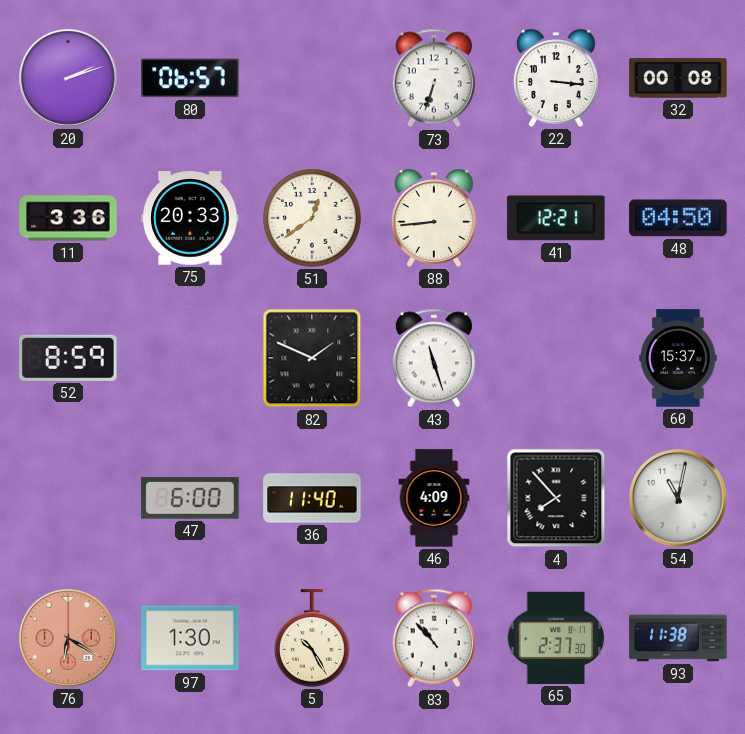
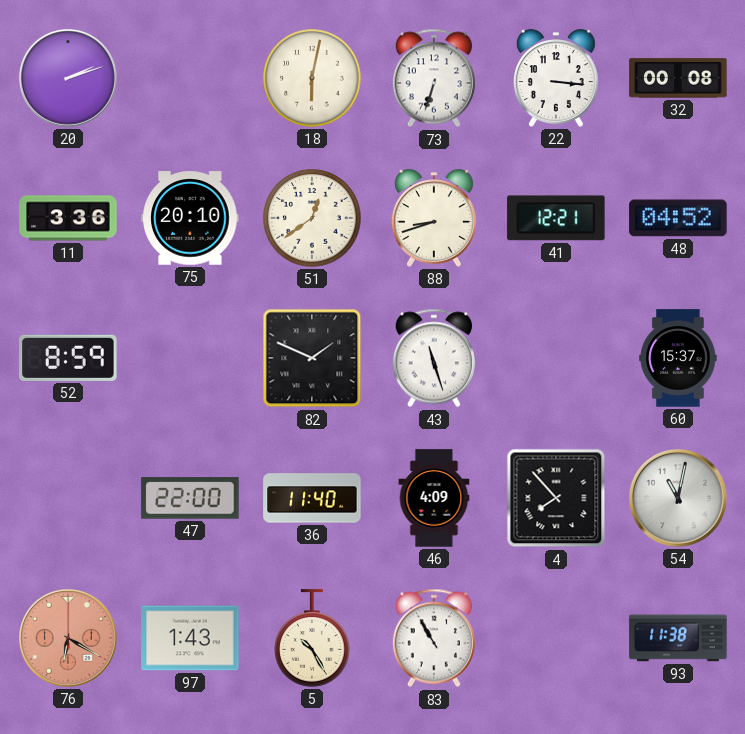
80: 06:57 -> none (190, 78)
18: none -> 6:02 (312, 78)
75: 20:33 -> 20:10 (190, 218)
88: 8:44 -> 8:42 (434, 218)
48: 04:50 -> 04:52 (678, 218)
47: 6:00 -> 22:00 (190, 498)
97: 1:30 -> 1:43 (190, 638)
83: 10:53 -> 10:55 (434, 638)
65: 2:37 -> none (556, 638)
